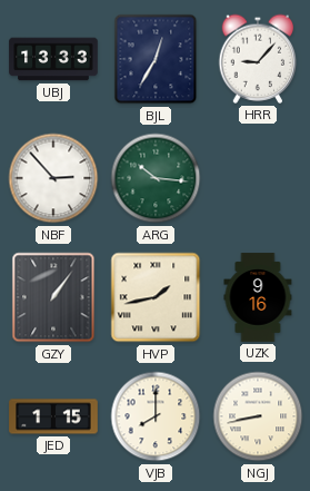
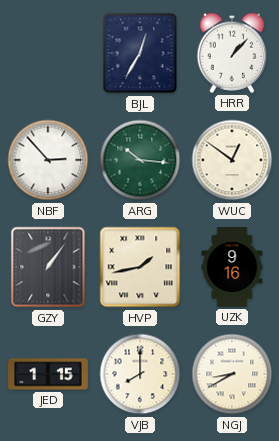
UBJ: 13:33 -> none (53, 59)
HRR: 9:07 -> 1:07 (232, 53)
WUC: none -> 12:51 (232, 160)
NGJ: 8:43 -> 8:40 (232, 374)
